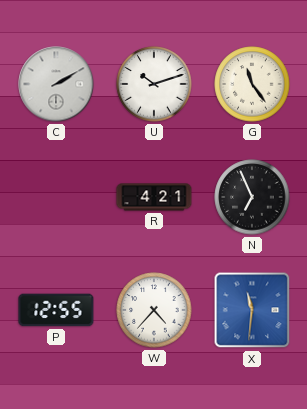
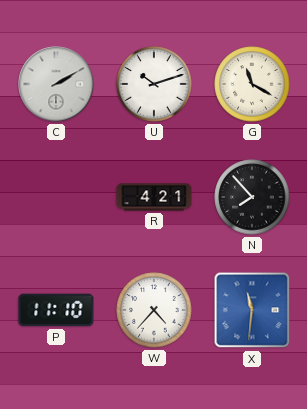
G: 11:24 -> 11:20 (252, 84)
N: 6:56 -> 7:53 (252, 197)
P: 12:55 -> 11:10 (56, 310)
